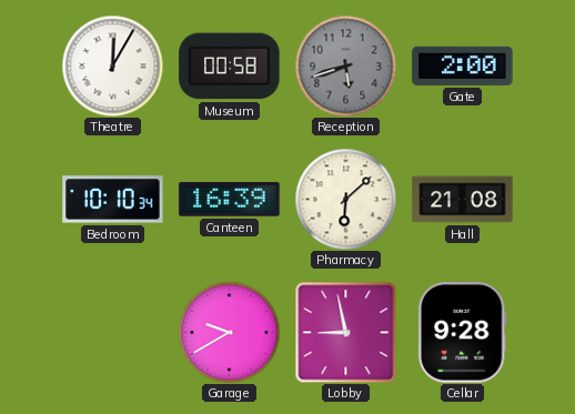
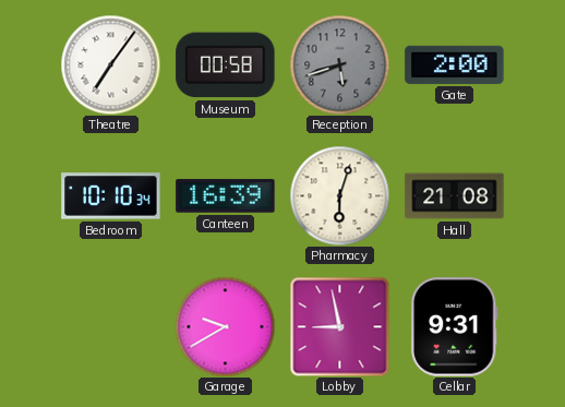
Theatre: 12:05 -> 7:06 (110, 64)
Pharmacy: 6:08 -> 6:03 (339, 195)
Cellar: 9:28 -> 9:31 (454, 327)
